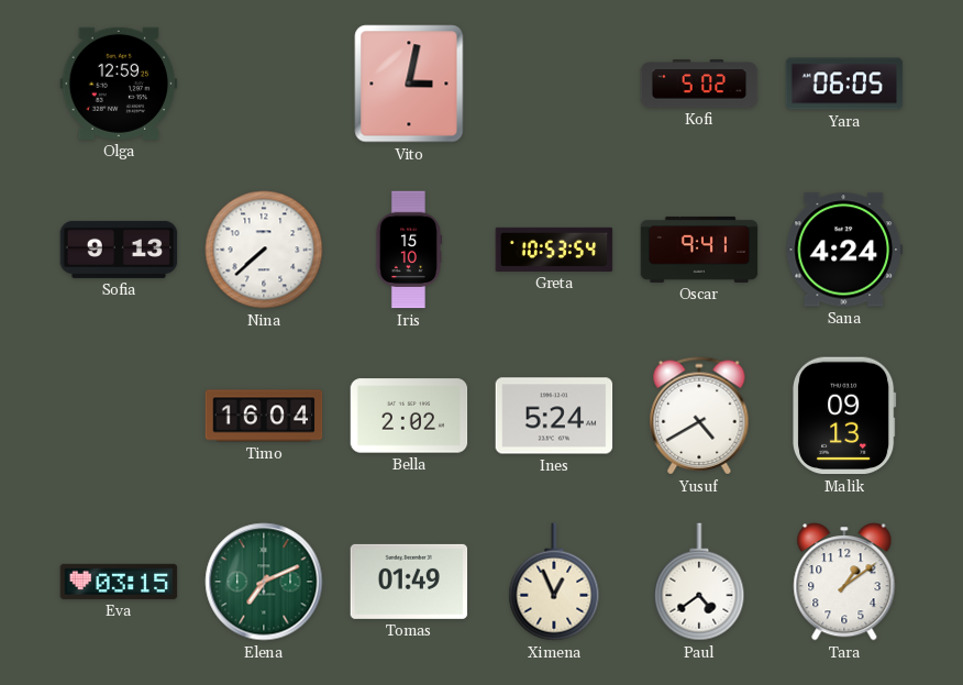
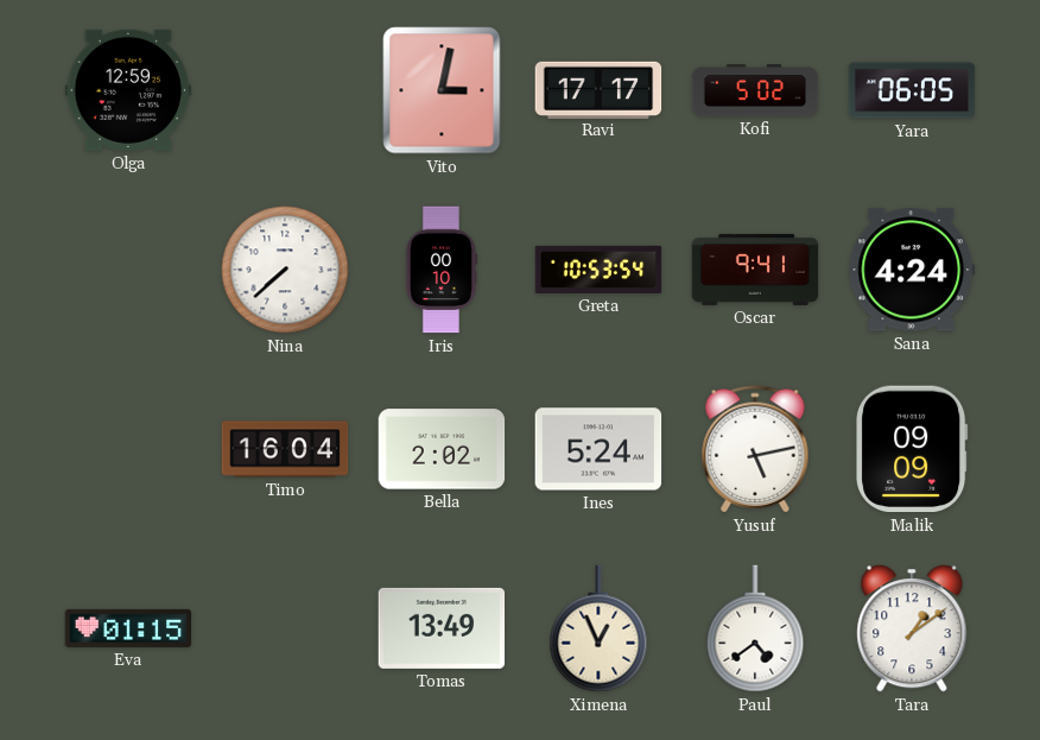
Ravi: none -> 17:17 (598, 89)
Sofia: 9:13 -> none (119, 250)
Iris: 15:10 -> 00:10 (440, 270)
Yusuf: 4:40 -> 5:13 (755, 449)
Malik: 09:13 -> 09:09 (913, 449)
Eva: 03:15 -> 01:15 (128, 628)
Elena: 7:11 -> none (264, 582)
Tomas: 01:49 -> 13:49 (442, 628)
